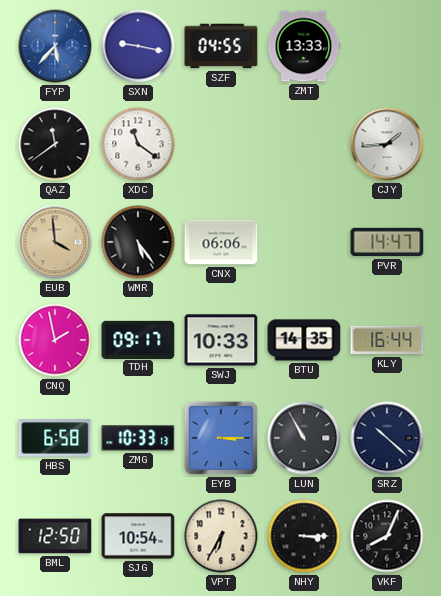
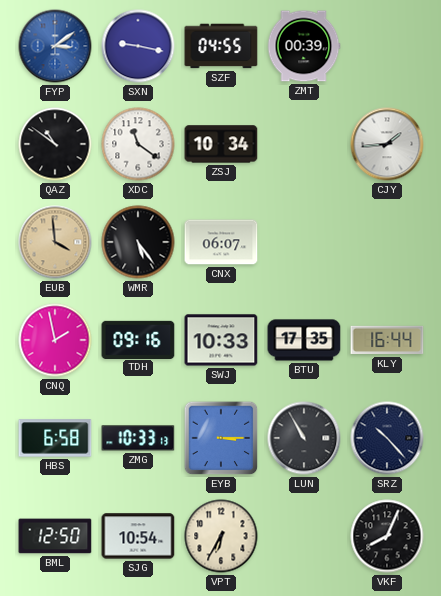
FYP: 5:37 -> 3:09 (55, 46)
ZMT: 13:33 -> 00:39 (304, 46)
QAZ: 11:39 -> 10:51 (55, 144)
ZSJ: none -> 10:34 (221, 144)
CNX: 06:06 -> 06:07 (221, 242)
PVR: 14:47 -> none (387, 242)
TDH: 09:17 -> 09:16 (138, 339)
BTU: 14:35 -> 17:35 (304, 340)
SRZ: 10:22 -> 10:23 (387, 438)
NHY: 3:15 -> none (304, 536)
